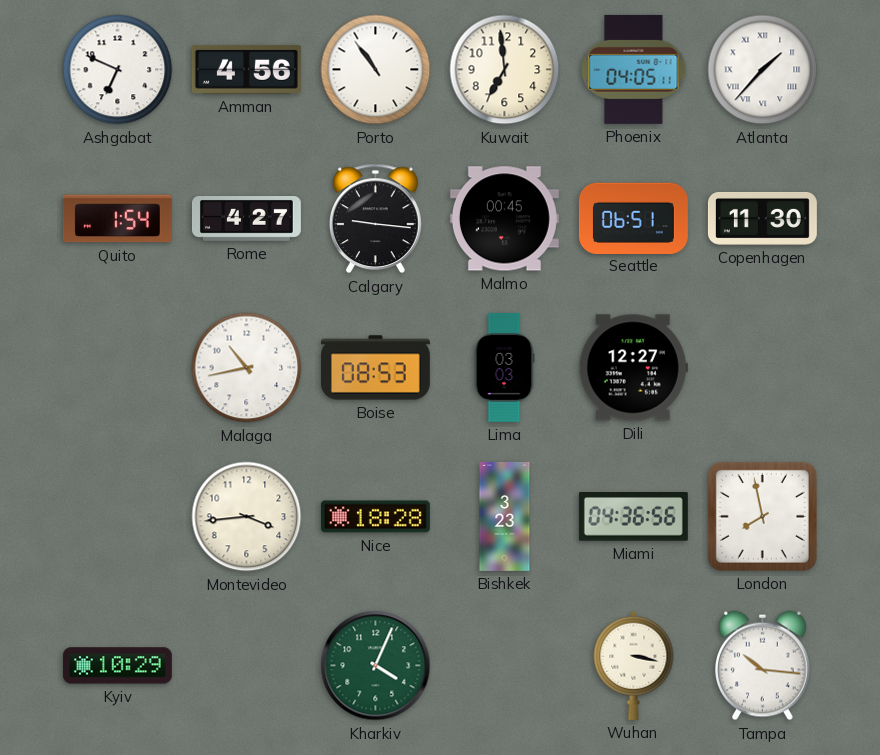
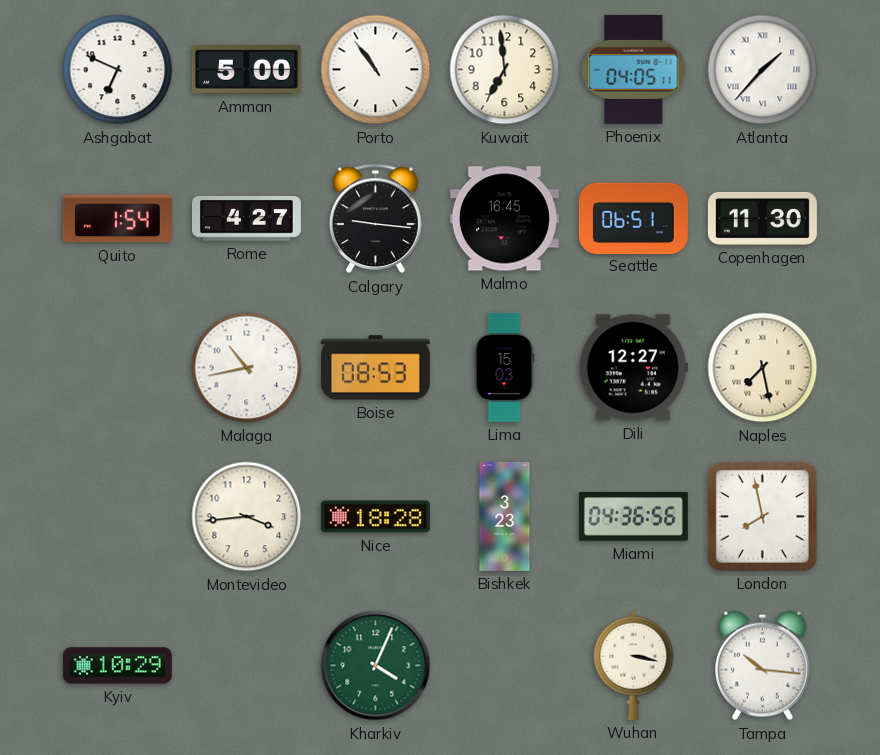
Amman: 4:56 -> 5:00 (246, 69)
Malmo: 00:45 -> 16:45 (504, 219)
Lima: 03:03 -> 15:03 (504, 367)
Naples: none -> 7:28 (763, 368)
